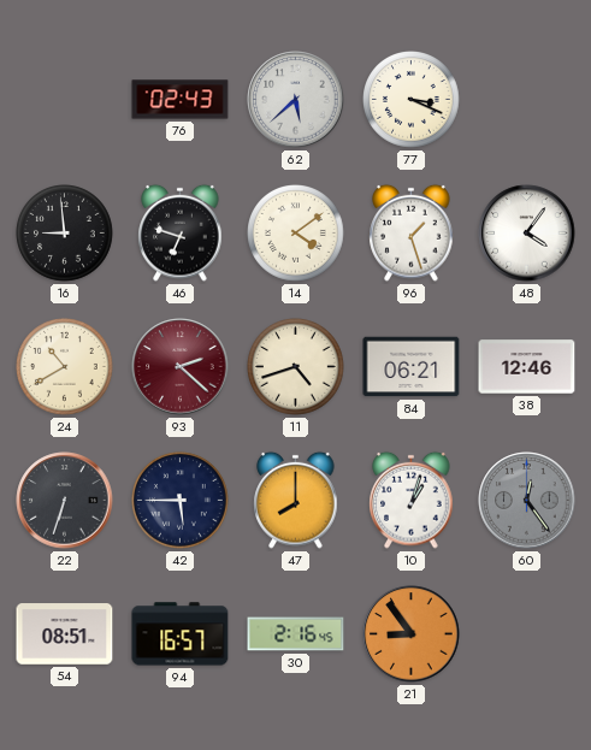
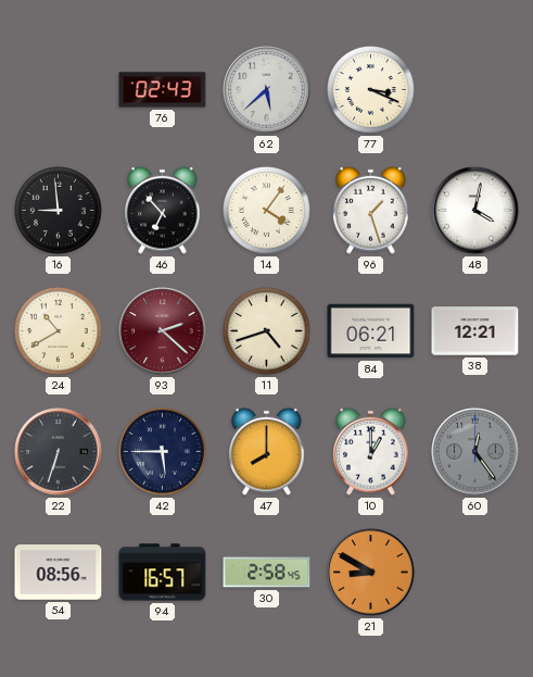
46: 6:48 -> 6:53 (163, 210)
14: 4:09 -> 4:06 (267, 211)
48: 4:06 -> 4:02 (475, 211)
38: 12:46 -> 12:21 (475, 331)
10: 1:03 -> 1:00 (371, 451)
54: 08:51 -> 08:56 (59, 573)
30: 2:16 -> 2:58 (267, 573)
21: 8:54 -> 8:50 (371, 573)
